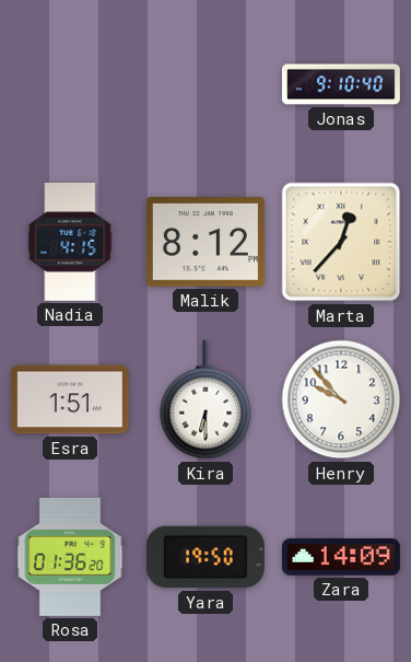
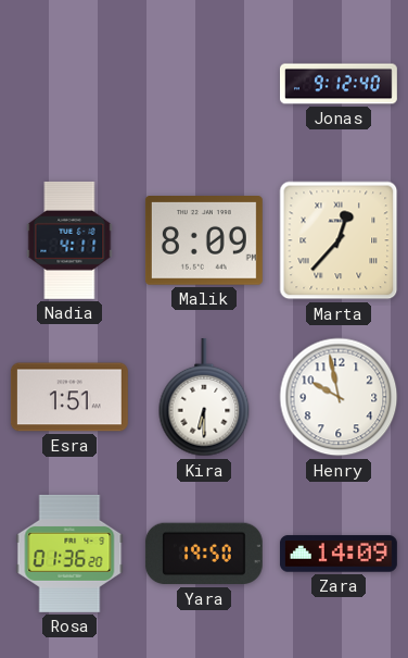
Jonas: 9:10 -> 9:12 (339, 84)
Nadia: 4:15 -> 4:11 (69, 240)
Malik: 8:12 -> 8:09 (204, 241)
Henry: 9:53 -> 9:58 (339, 397)
